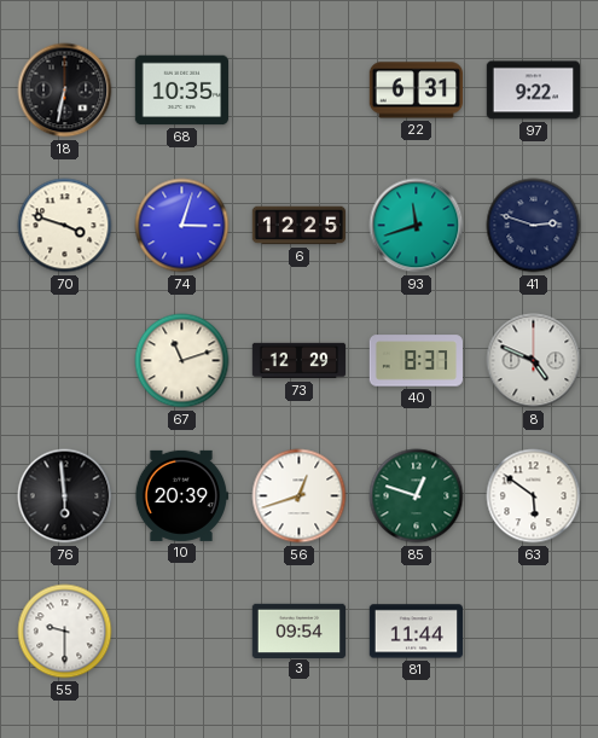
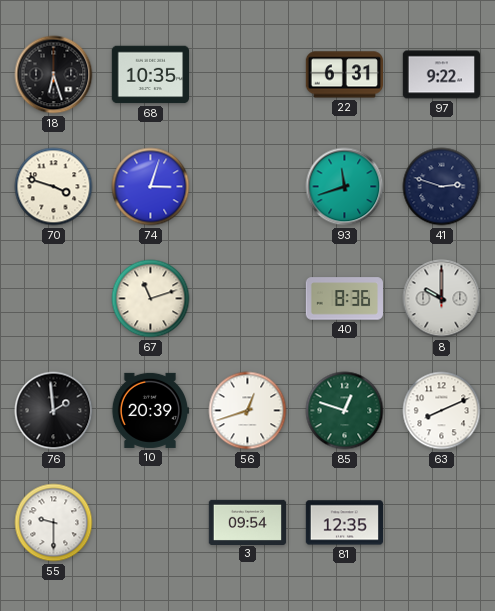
18: 6:32 -> 6:27 (54, 75)
6: 12:25 -> none (300, 226)
73: 12:29 -> none (300, 361)
40: 8:37 -> 8:36 (344, 299)
8: 4:49 -> 10:00 (442, 299)
76: 5:59 -> 1:59 (54, 411)
63: 5:51 -> 8:11 (442, 411)
81: 11:44 -> 12:35 (344, 523)
